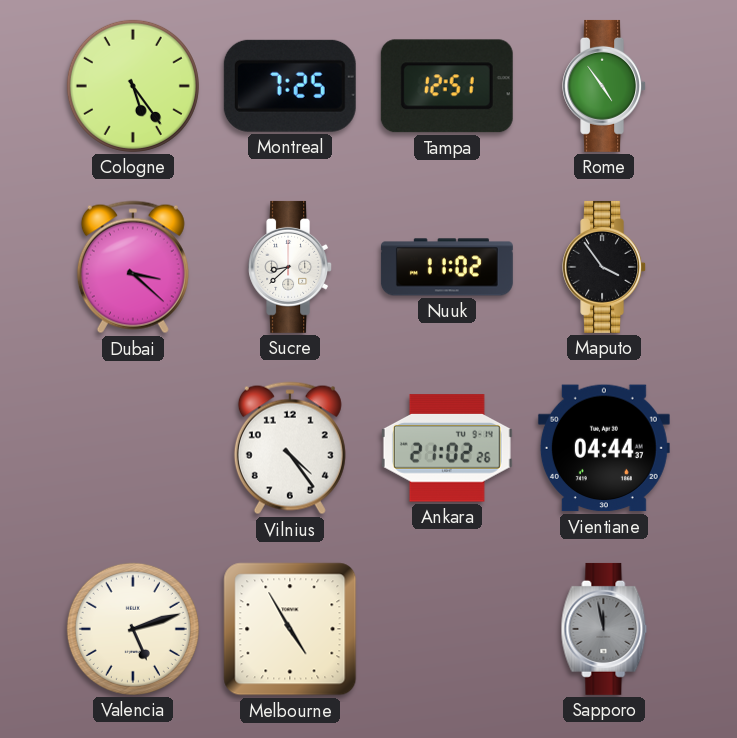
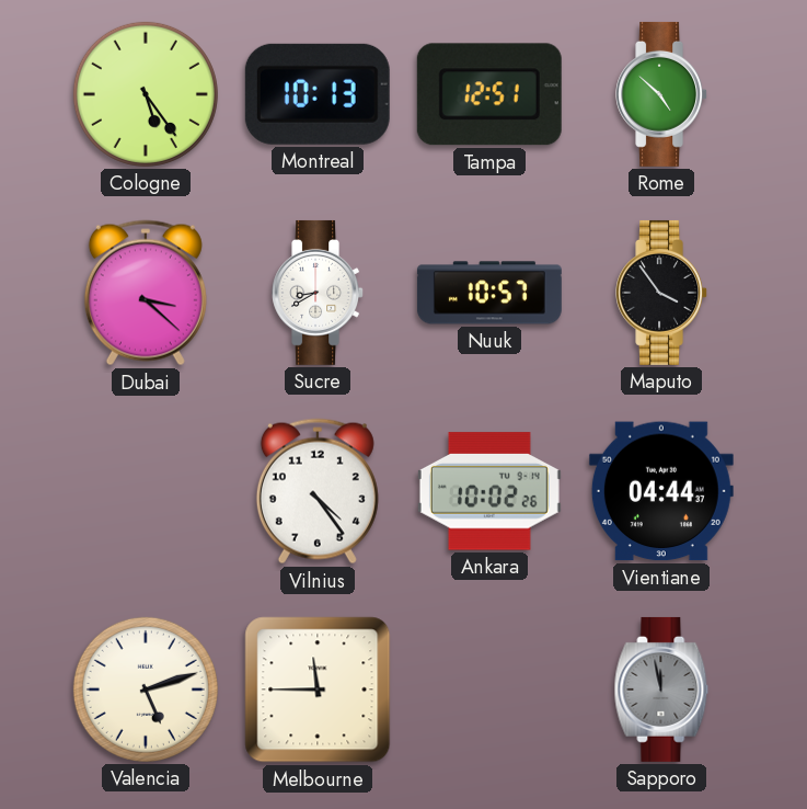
Montreal: 7:25 -> 10:13 (318, 94)
Rome: 4:54 -> 4:52 (662, 94)
Sucre: 8:38 -> 8:40 (319, 293)
Nuuk: 11:02 -> 10:57 (489, 293)
Ankara: 21:02 -> 10:02 (489, 491)
Melbourne: 4:55 -> 11:45 (318, 690)
